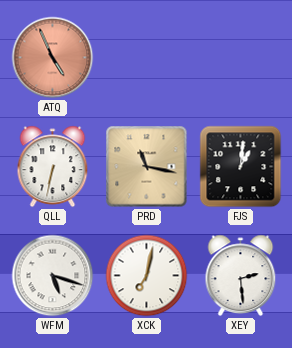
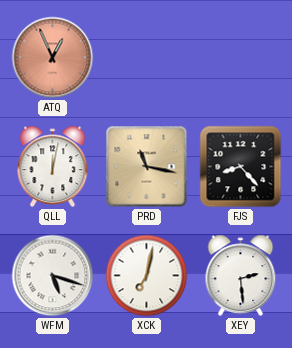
ATQ: 4:56 -> 12:56 (53, 58)
QLL: 6:32 -> 12:02 (53, 167)
FJS: 1:01 -> 8:23 (241, 167)
